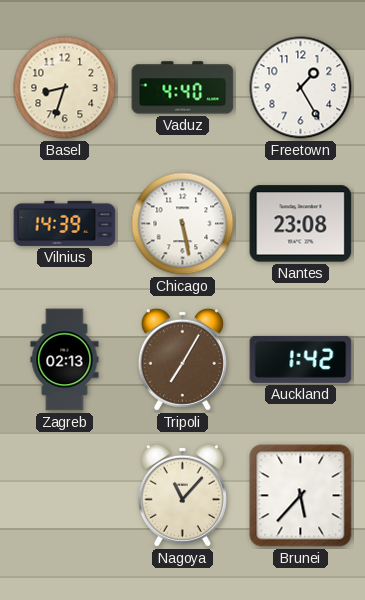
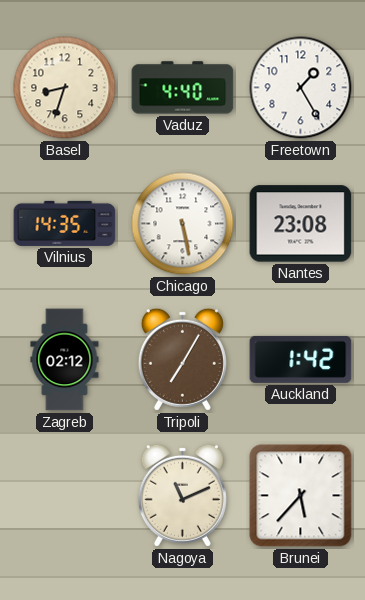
Vilnius: 14:39 -> 14:35 (65, 223)
Zagreb: 02:13 -> 02:12 (65, 360)
Nagoya: 11:07 -> 11:11 (182, 495)
